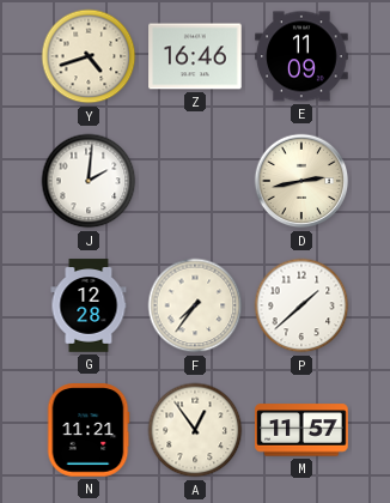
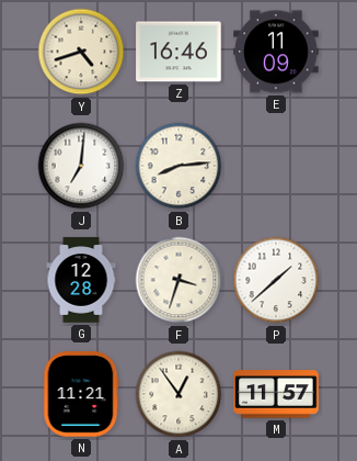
J: 2:01 -> 7:01 (81, 166)
B: none -> 8:14 (178, 166)
D: 2:43 -> none (301, 181)
F: 7:36 -> 3:33 (178, 280)
